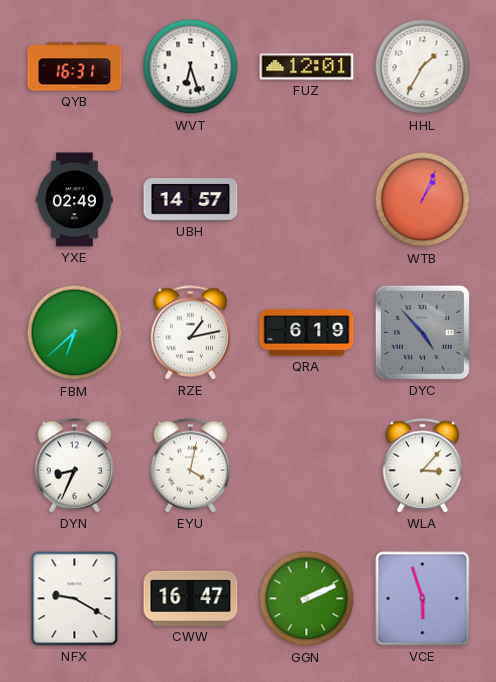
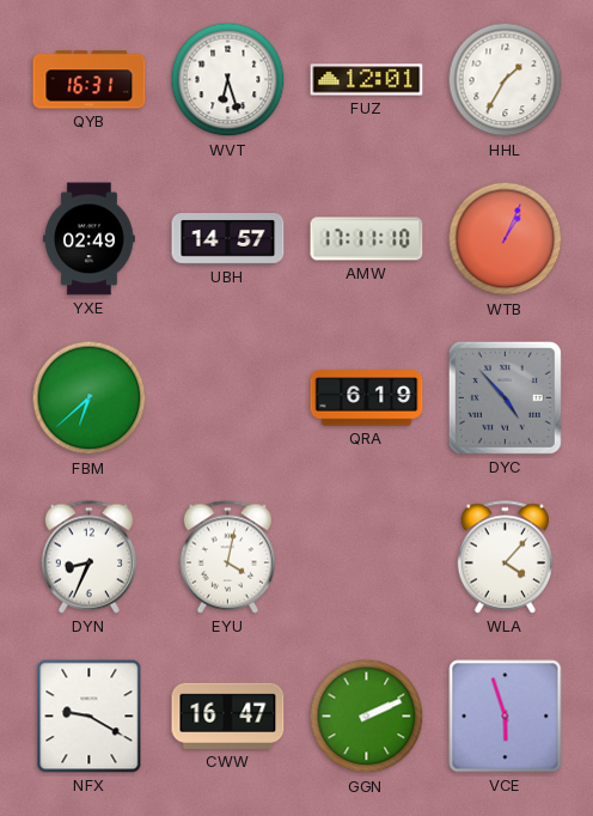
AMW: none -> 17:11 (367, 239)
RZE: 1:13 -> none (190, 333)
WLA: 3:07 -> 4:07 (505, 558)
